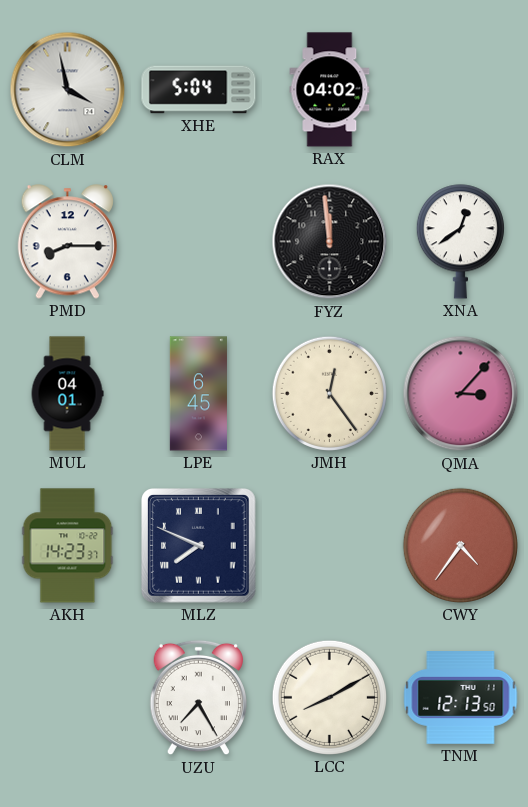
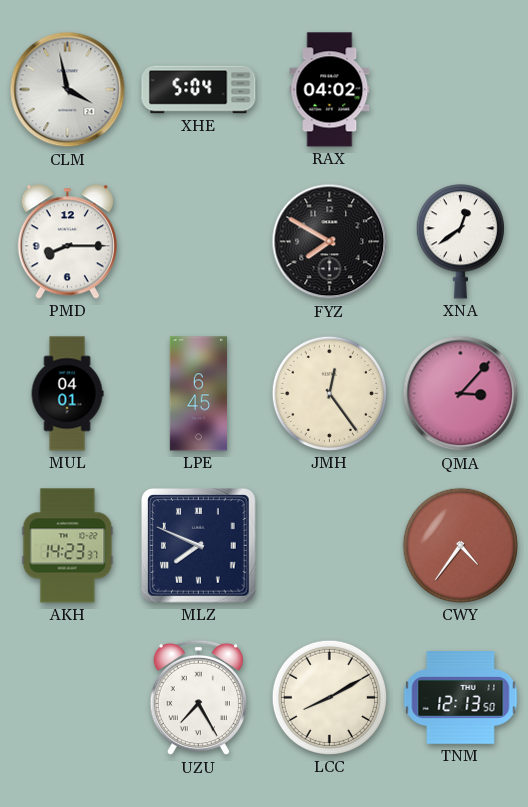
FYZ: 11:59 -> 7:50 (330, 242)
